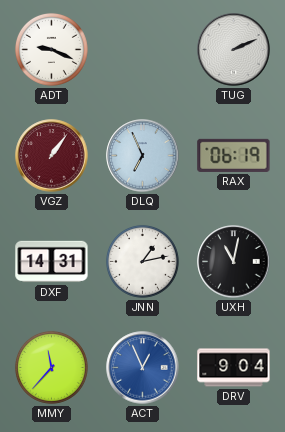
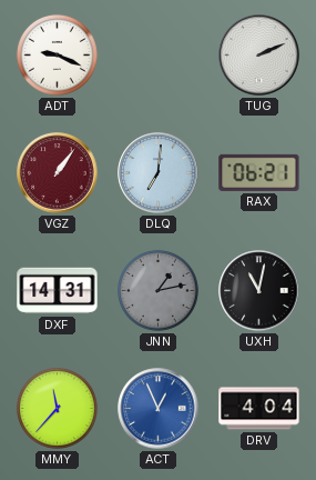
DLQ: 6:56 -> 7:01 (159, 173)
RAX: 06:19 -> 06:21 (259, 172)
JNN dial: white -> grey (157, 290)
DRV: 9:04 -> 4:04 (259, 409)
